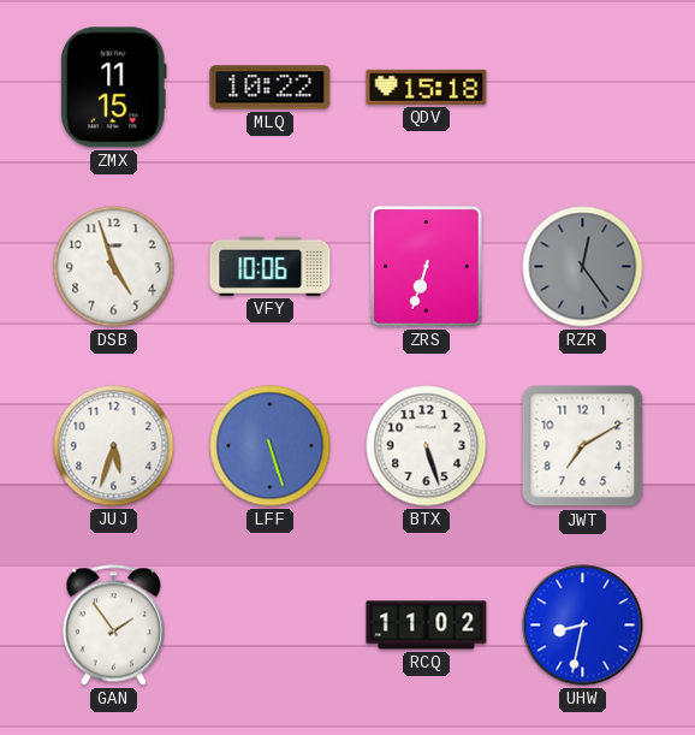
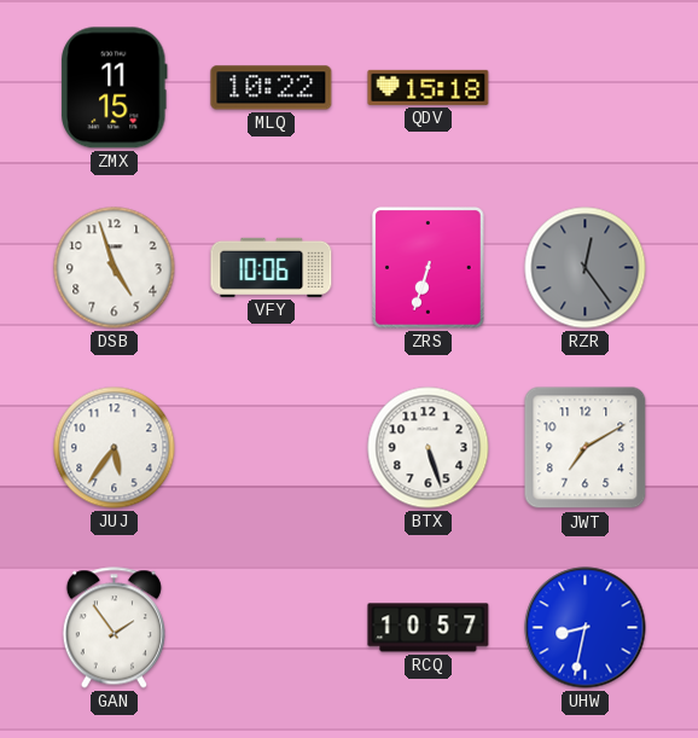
JUJ: 5:33 -> 5:36 (115, 448)
LFF: 5:27 -> none (271, 446)
RCQ: 11:02 -> 10:57 (429, 628)
